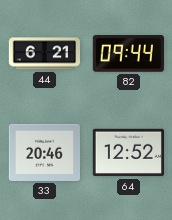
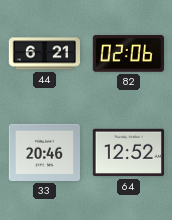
82: 09:44 -> 02:06 (128, 54)
